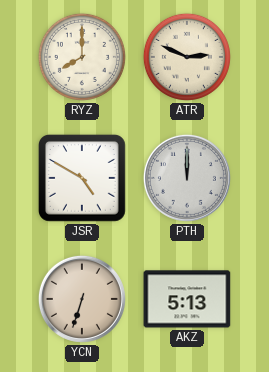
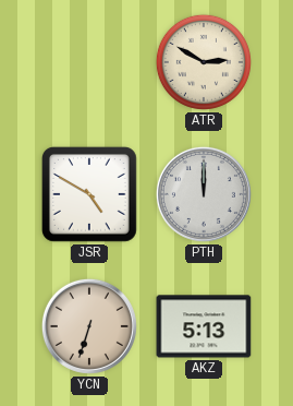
RYZ: 8:00 -> none (82, 57)
ATR: 2:49 -> 2:50 (204, 62)
